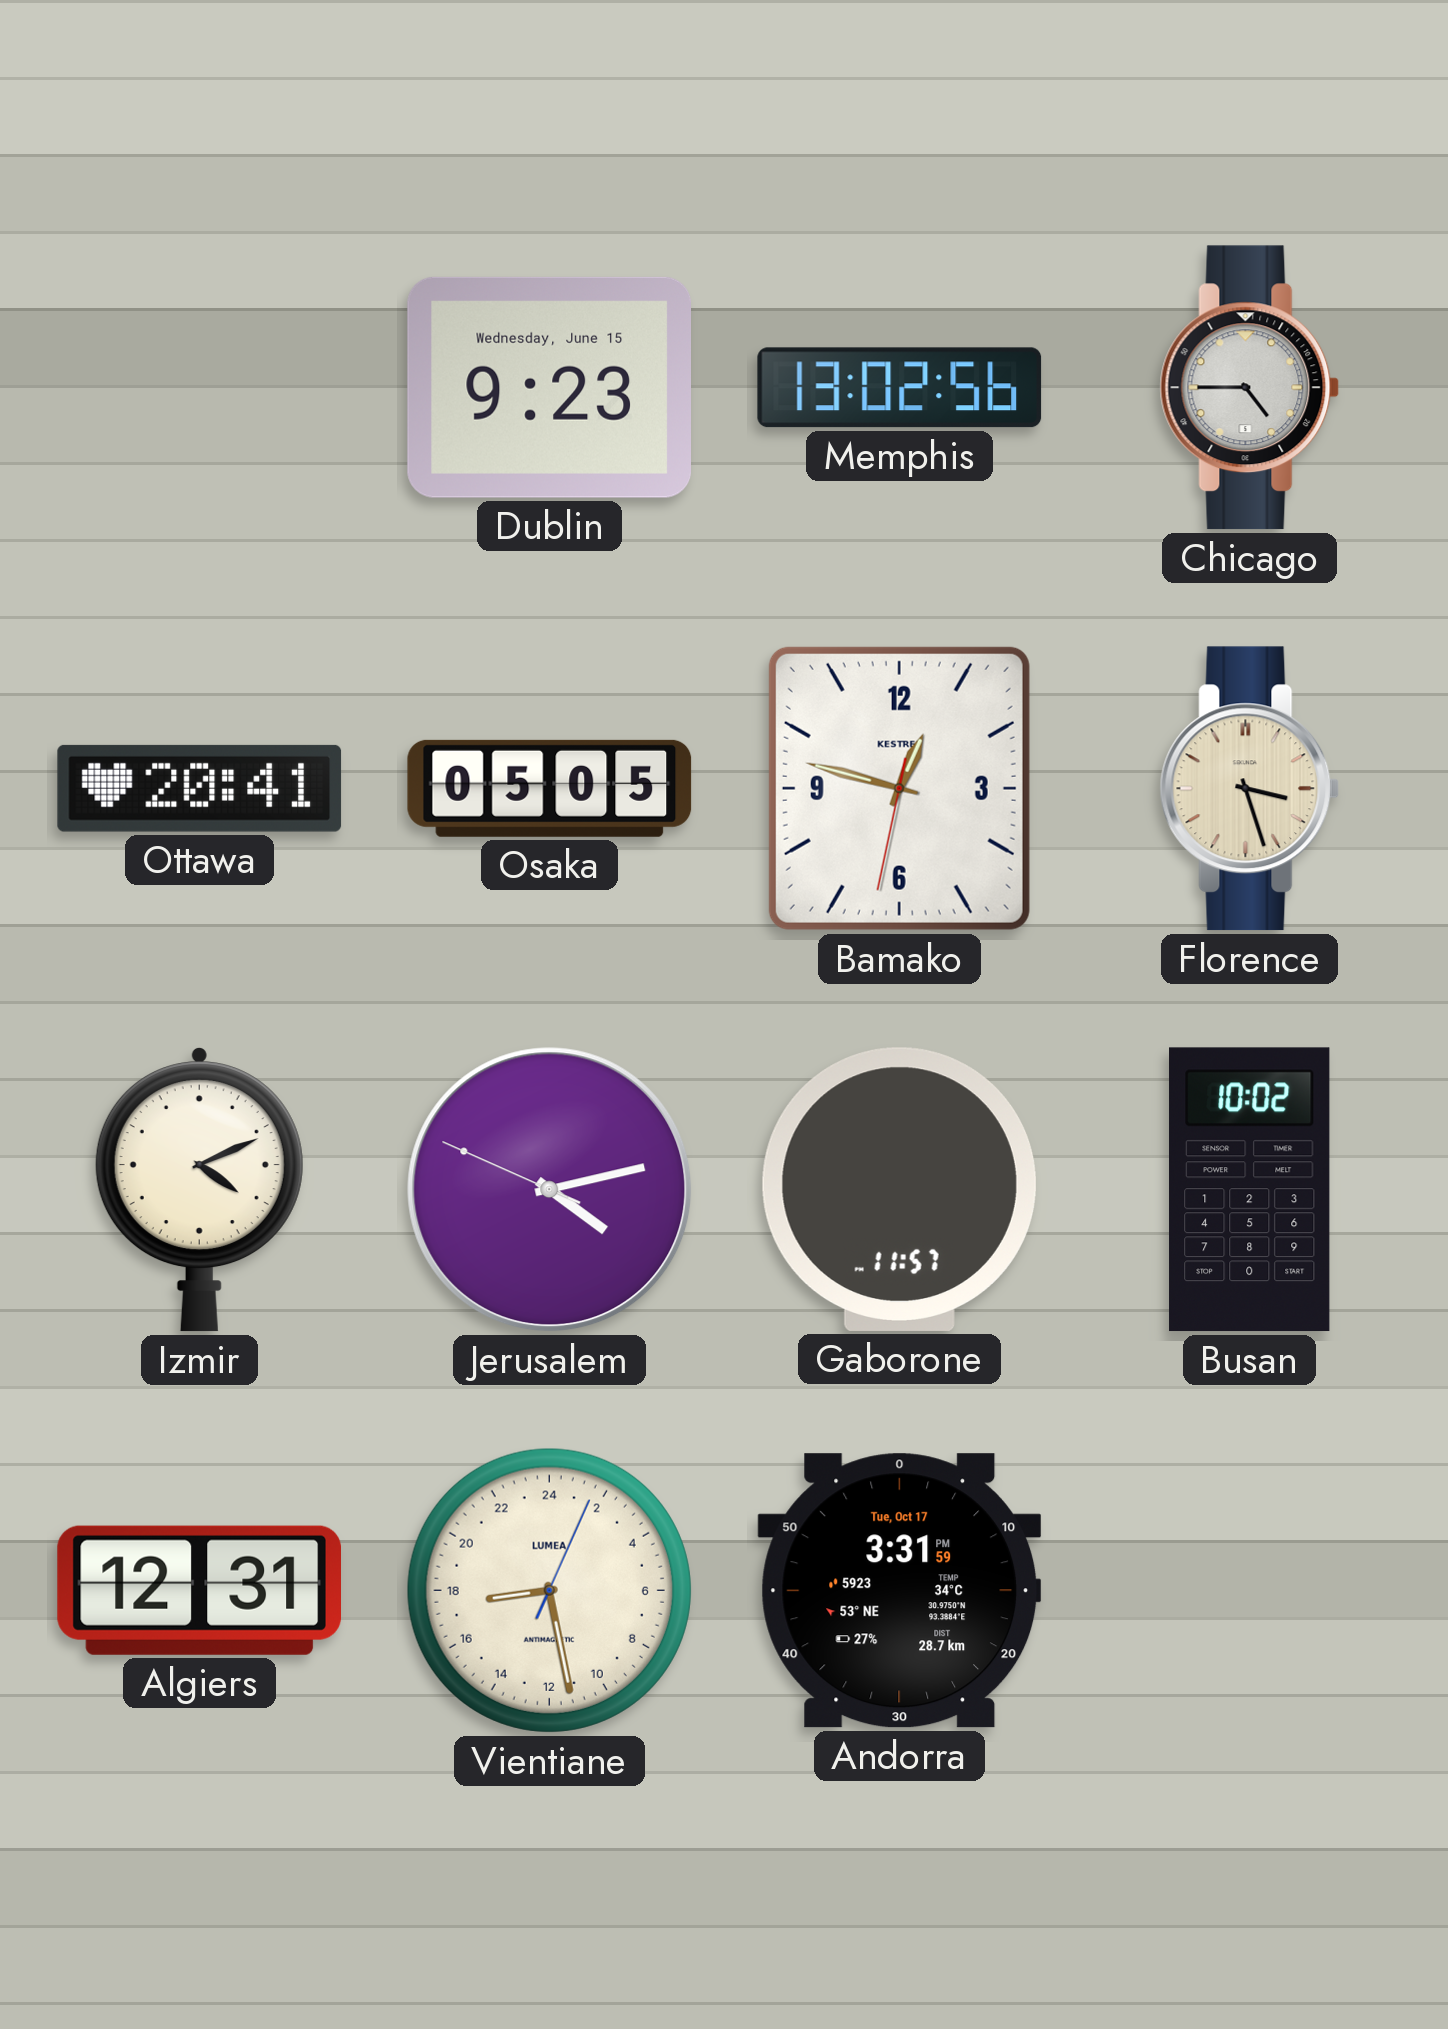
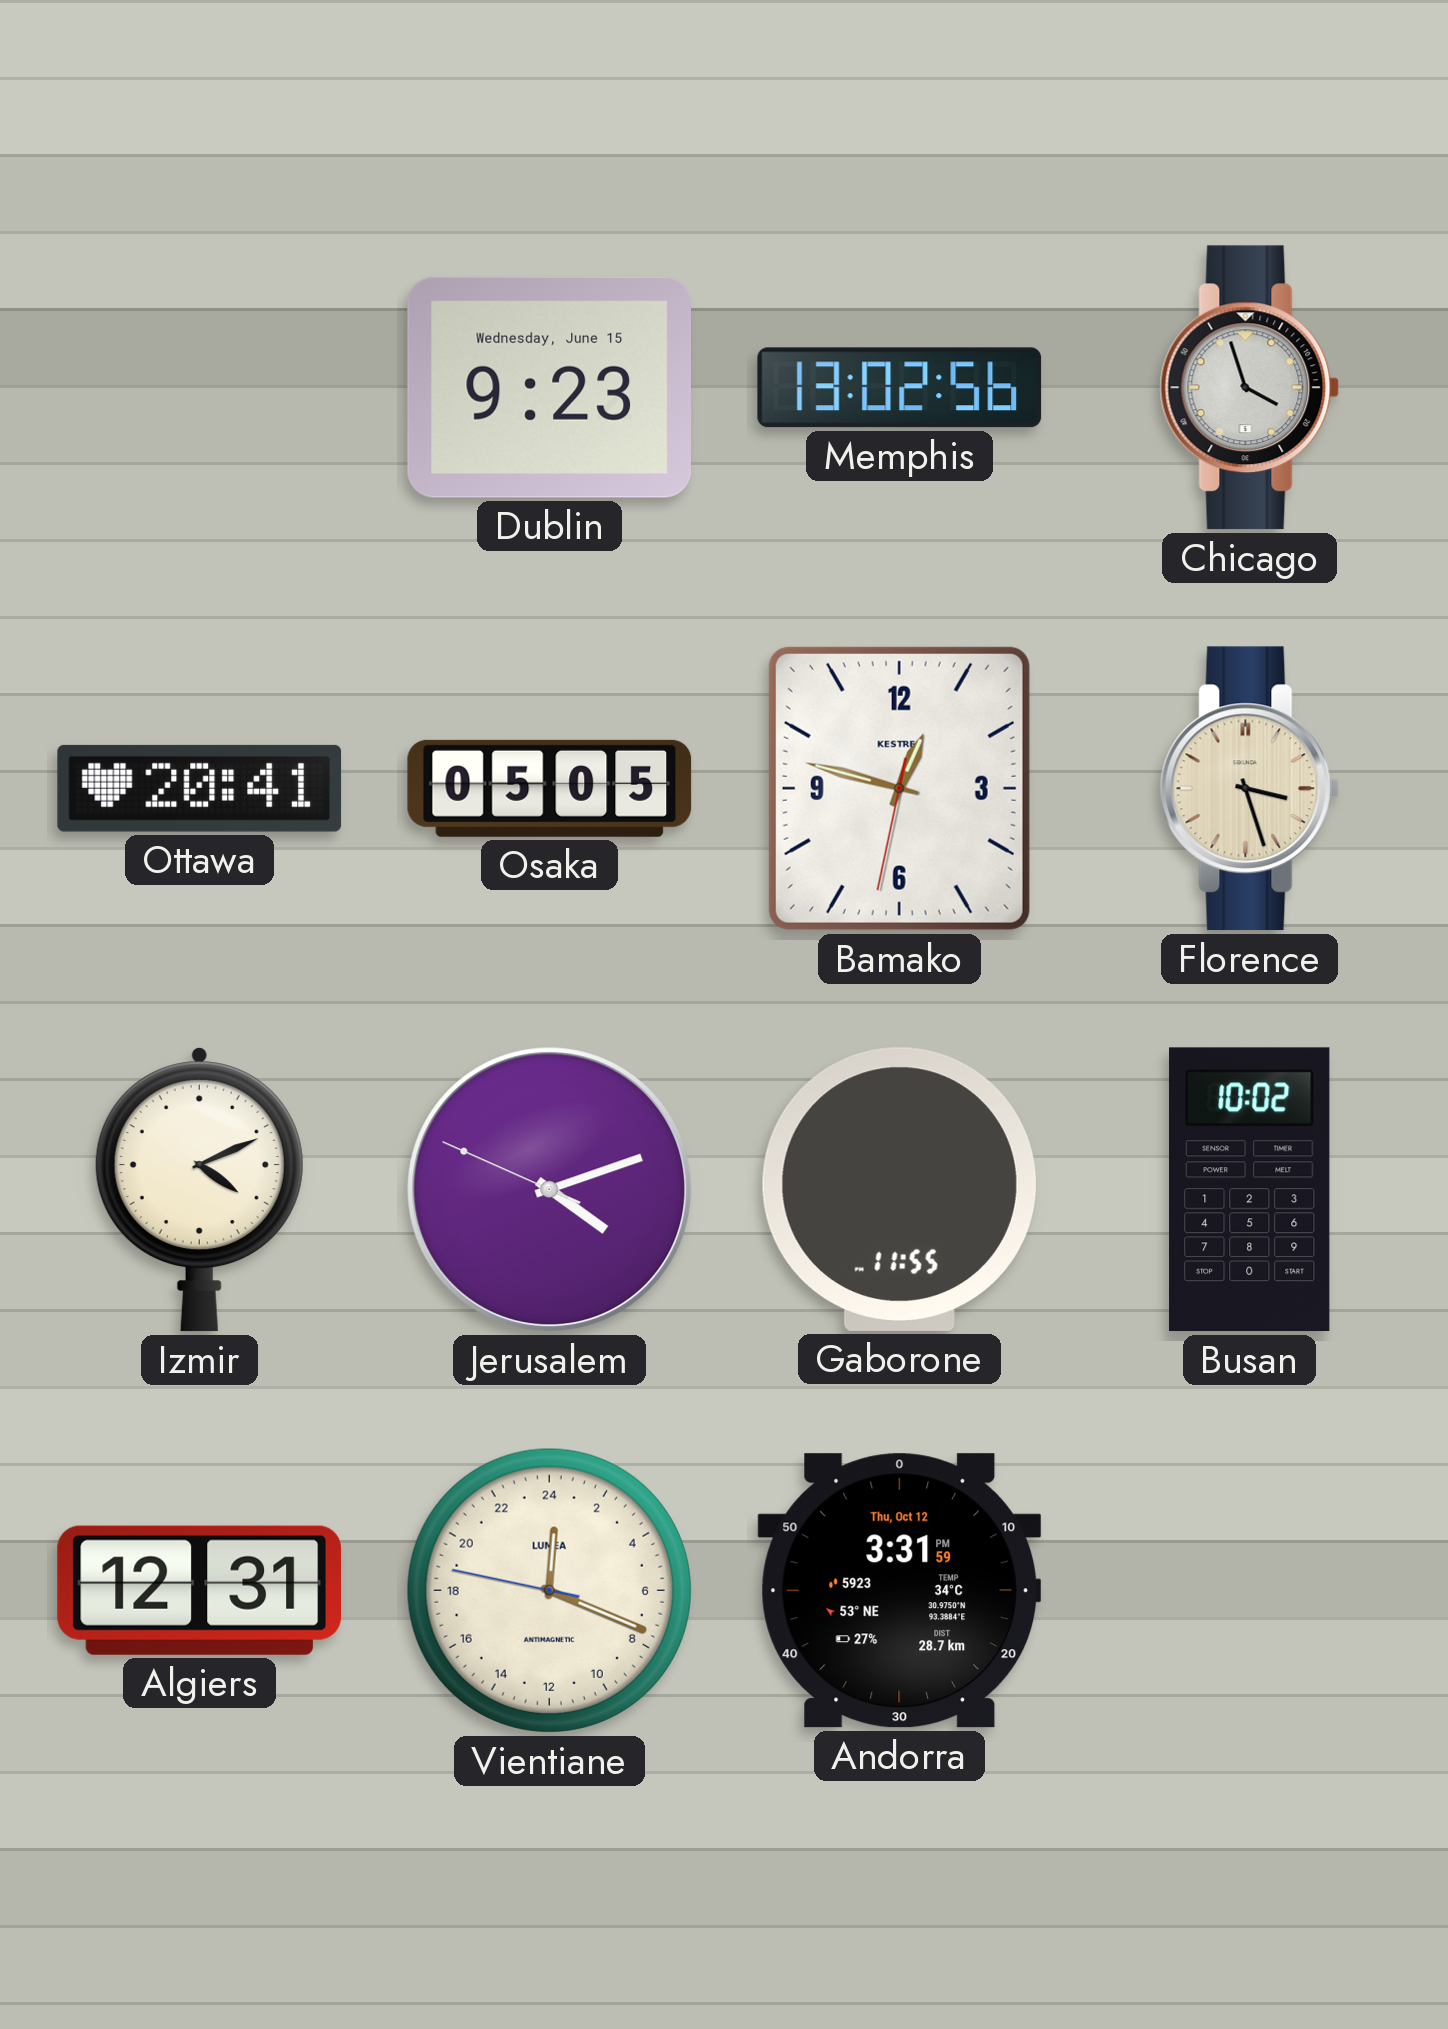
Chicago: 4:45 -> 3:57 (1250, 388)
Jerusalem: 4:12 -> 4:11 (550, 1190)
Gaborone: 11:57 -> 11:55 (899, 1189)
Vientiane: 17:28 -> 0:18 (549, 1590)
Andorra date: Tue, Oct 17 -> Thu, Oct 12 (900, 1591)
